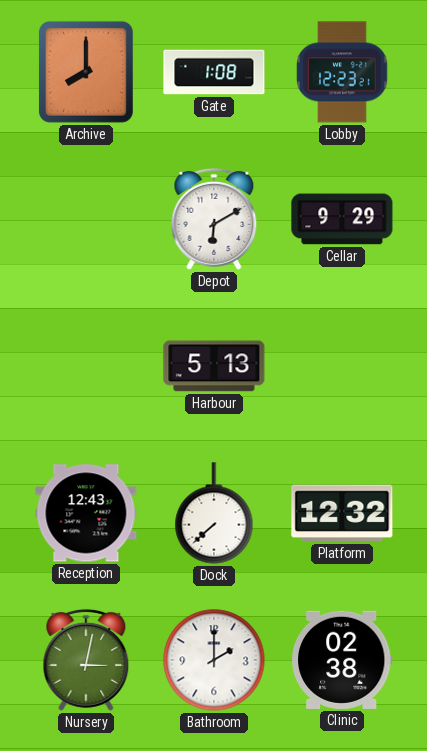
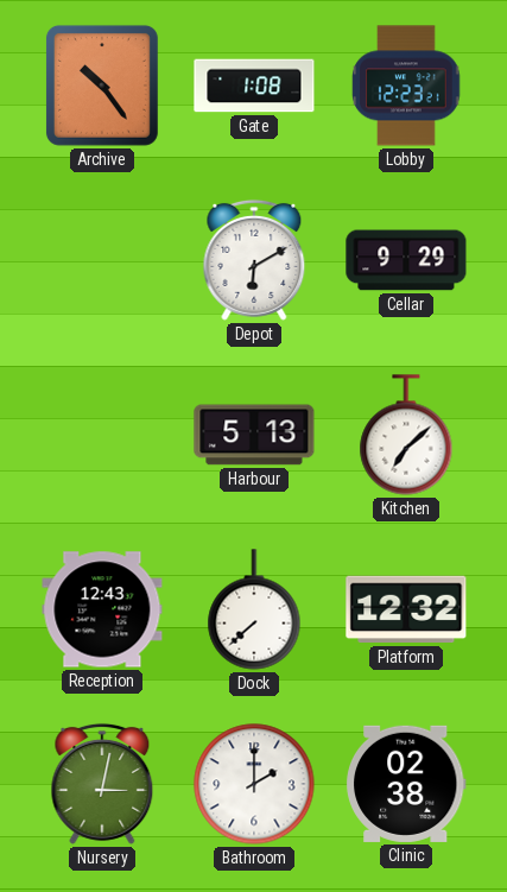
Archive: 8:00 -> 10:24 (102, 86)
Kitchen: none -> 7:08 (406, 435)
